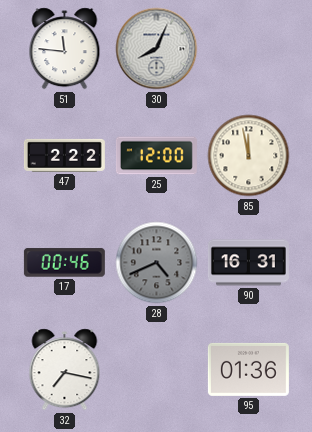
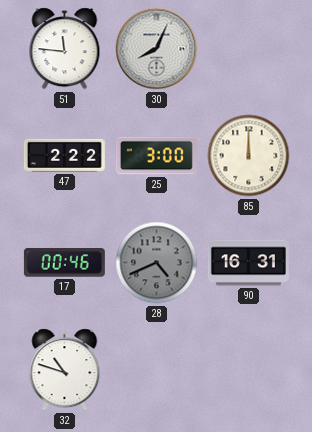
25: 12:00 -> 3:00 (156, 156)
85: 11:58 -> 12:00 (249, 156)
32: 7:17 -> 10:48 (65, 370)
95: 01:36 -> none (248, 369)
